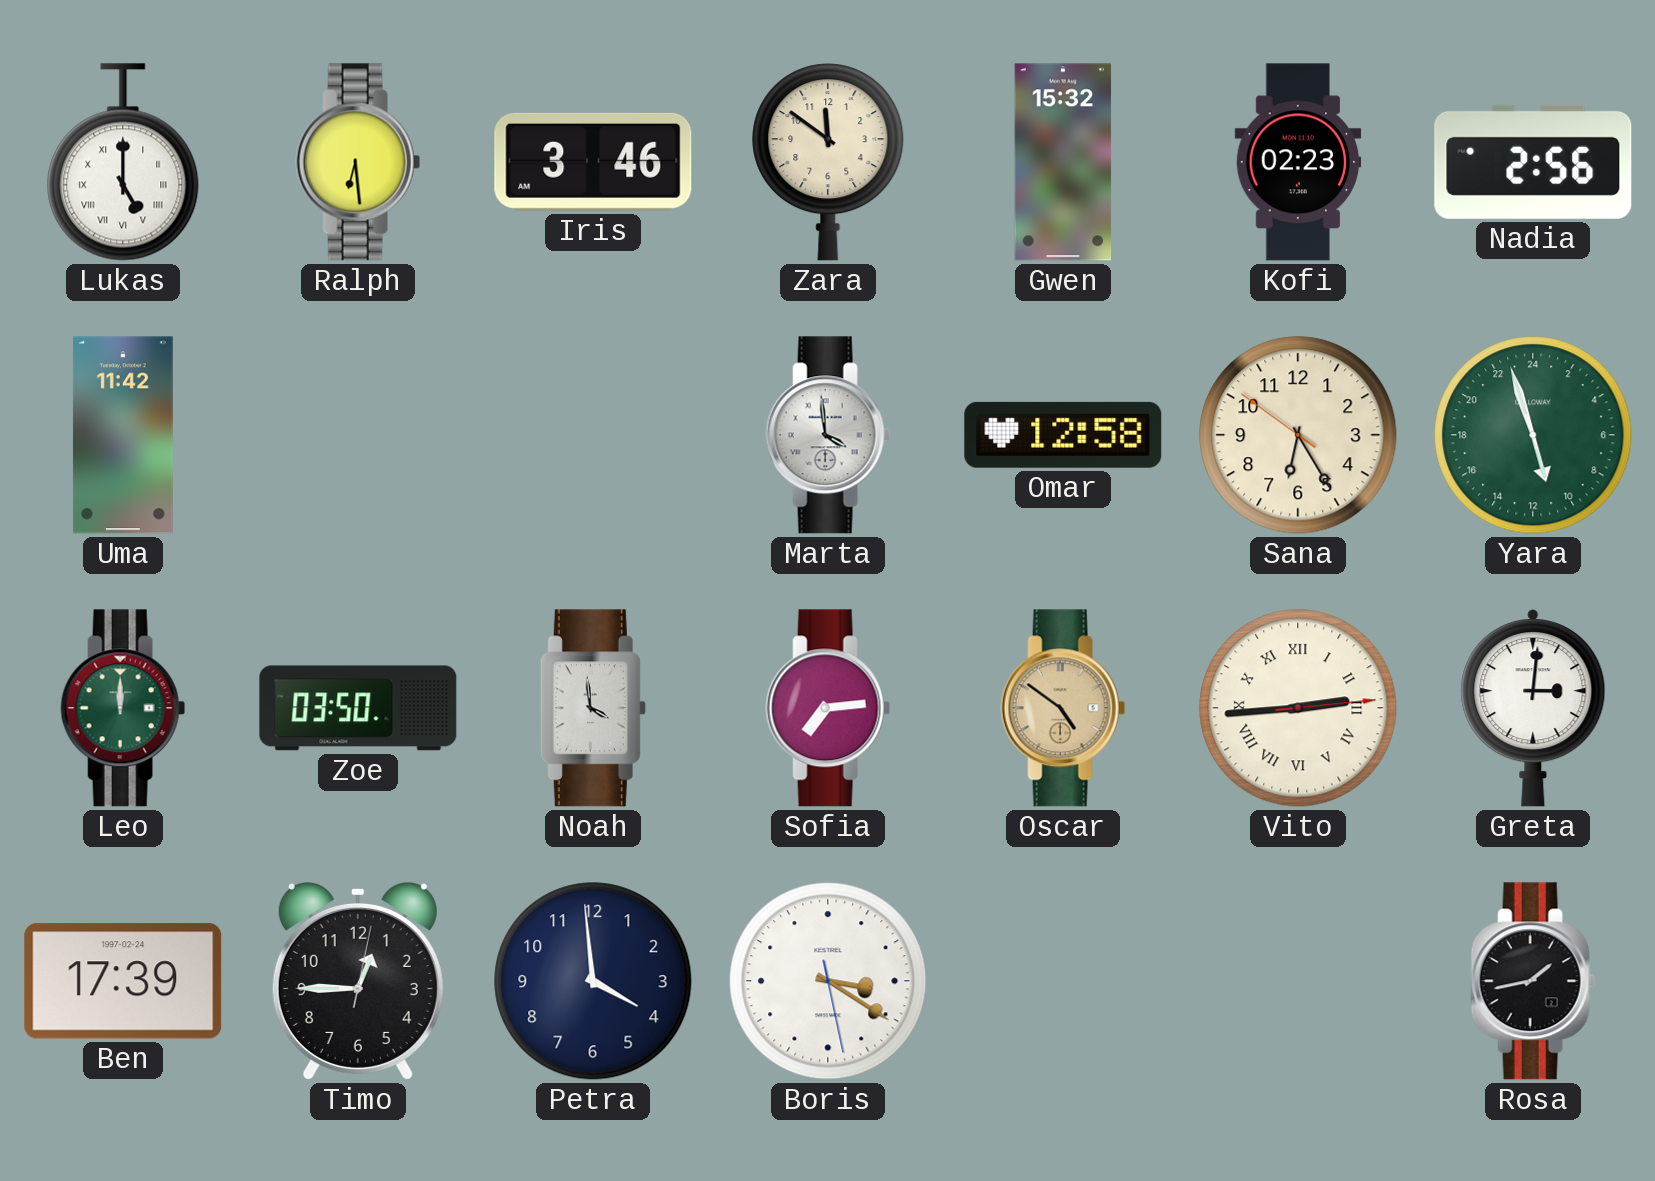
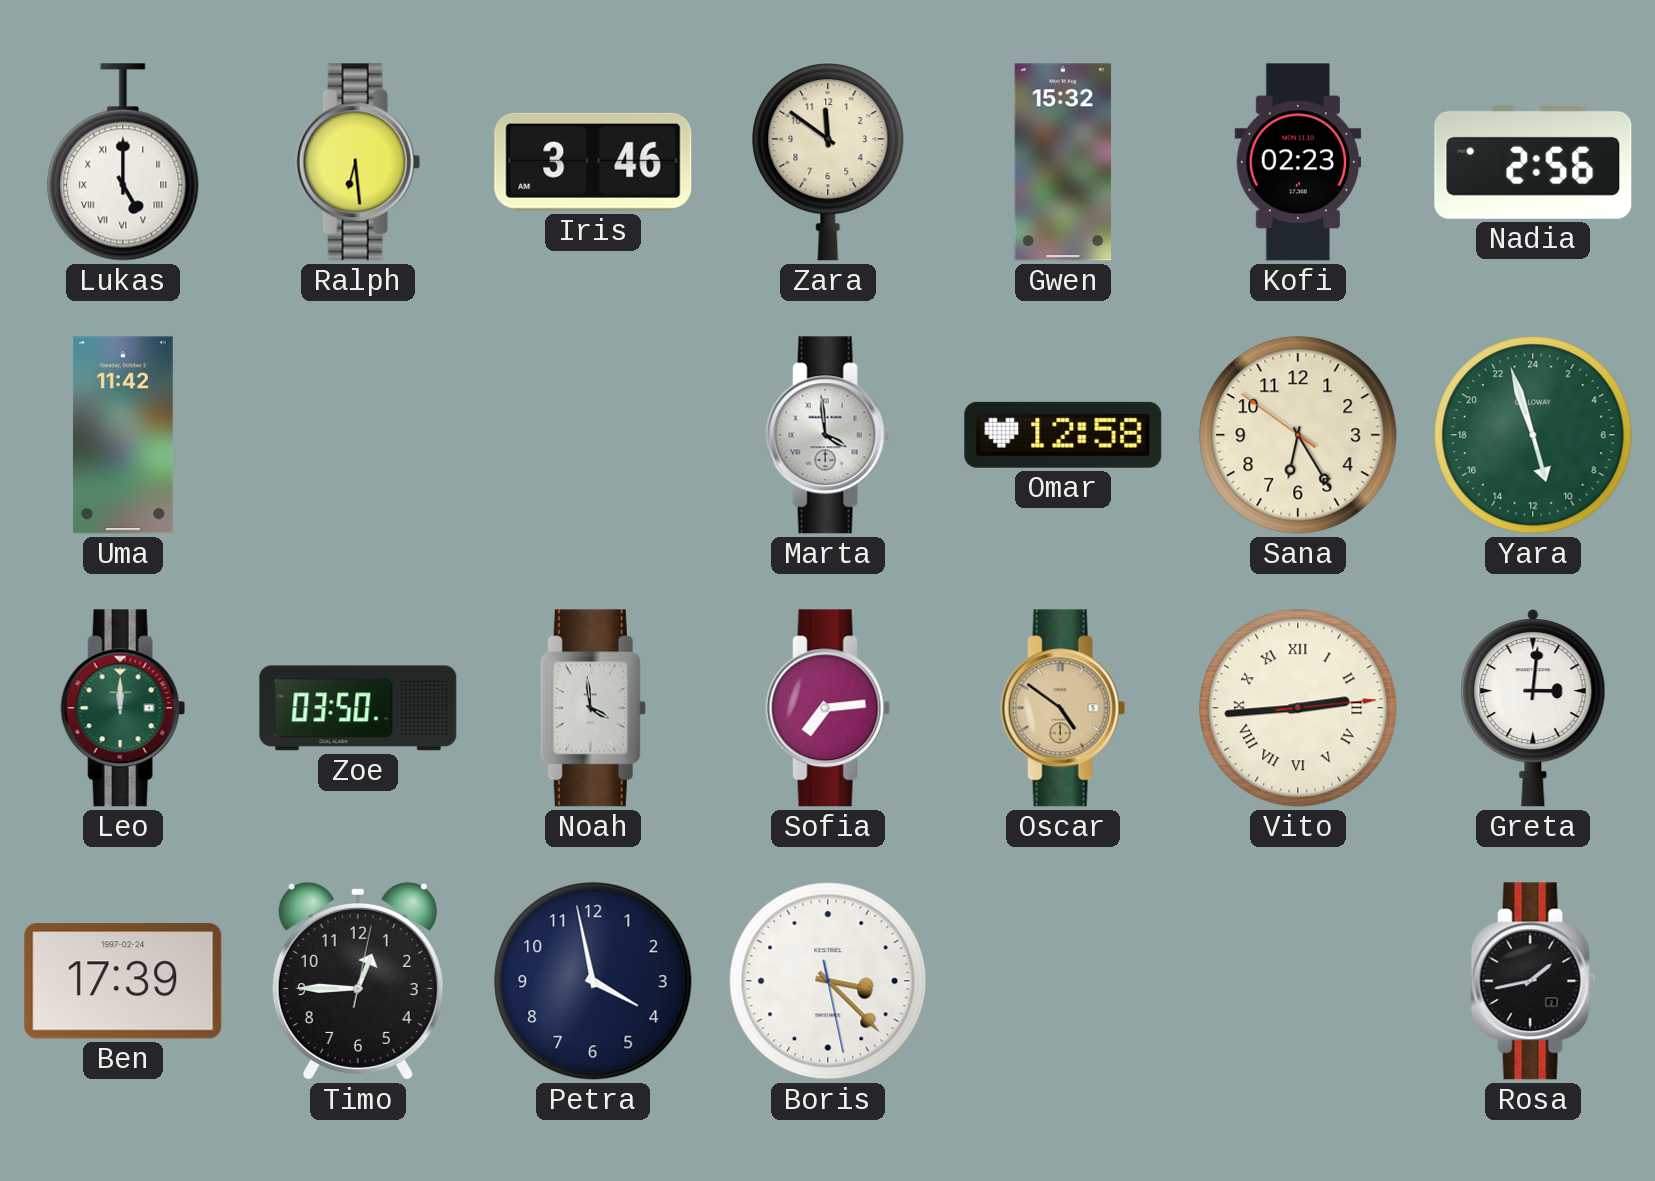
Petra: 3:59 -> 3:58 (593, 981)
Boris: 3:20 -> 3:22 (828, 981)
